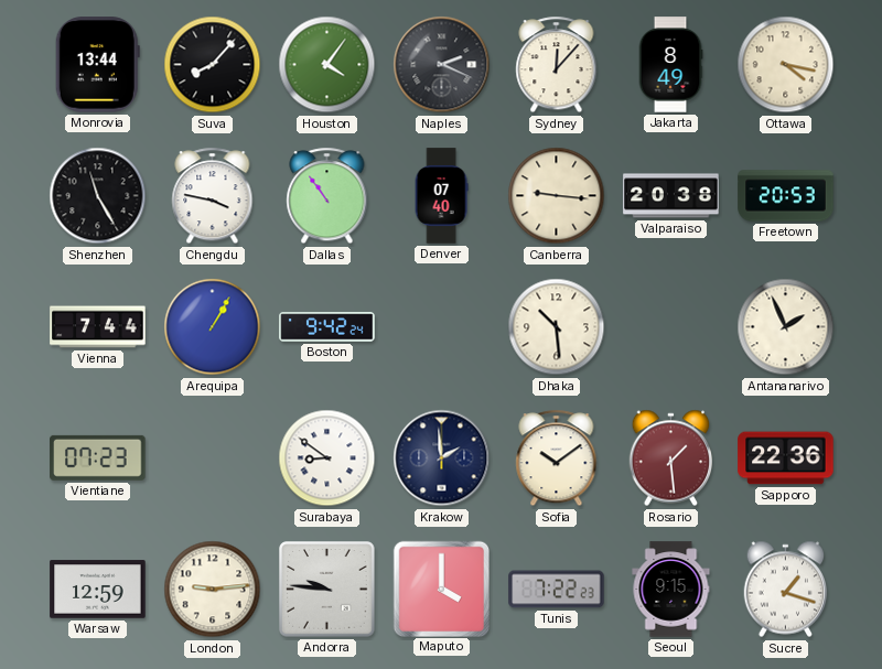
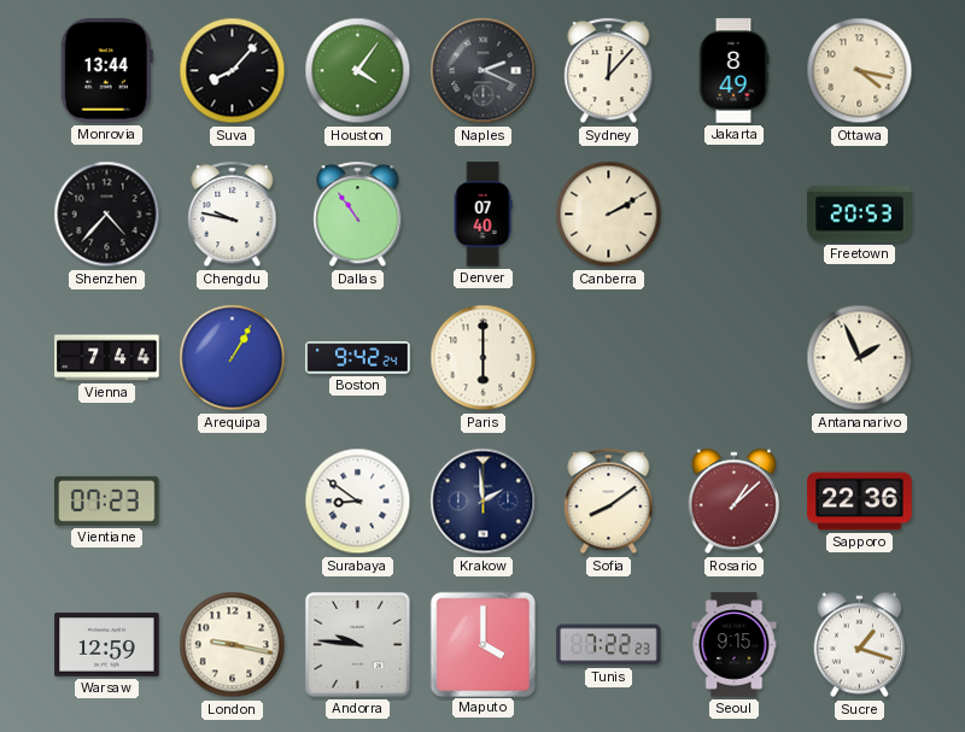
Shenzhen: 11:25 -> 4:37 (107, 215)
Chengdu: 3:47 -> 9:47 (233, 215)
Canberra: 9:16 -> 2:10 (609, 215)
Valparaiso: 20:38 -> none (671, 196)
Paris: none -> 6:00 (484, 358)
Dhaka: 10:29 -> none (557, 327)
Sofia: 10:09 -> 8:09 (609, 502)
Rosario: 1:29 -> 1:08 (735, 502)
London: 9:14 -> 9:17 (233, 645)
